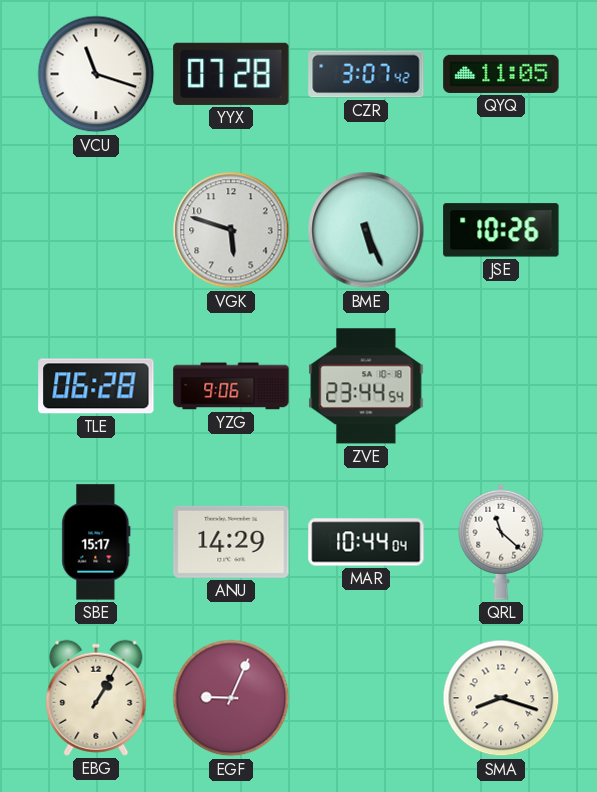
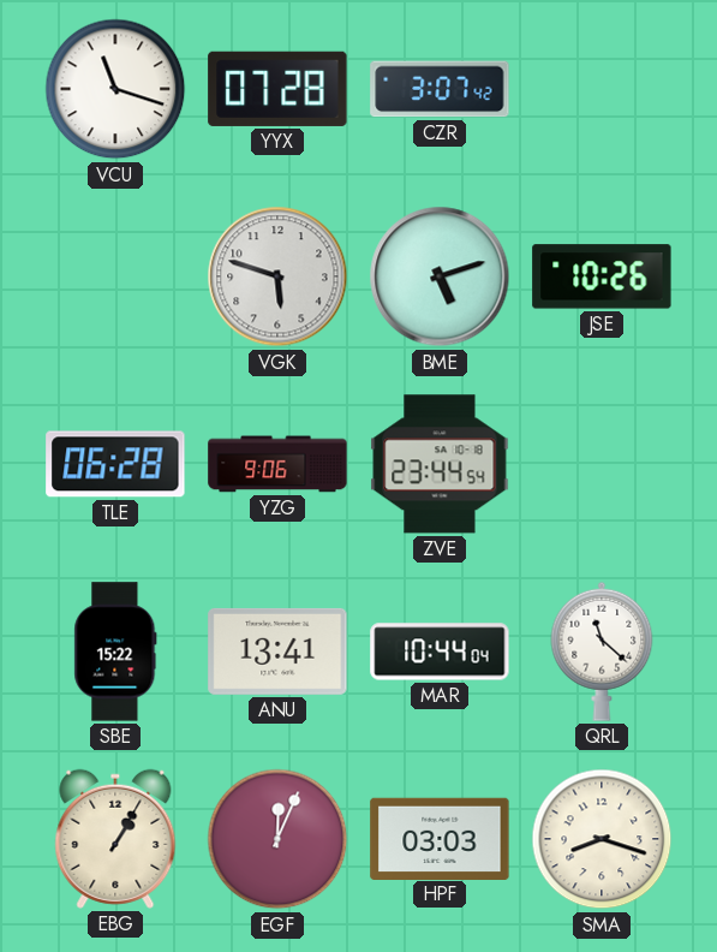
QYQ: 11:05 -> none (501, 74)
BME: 5:26 -> 5:12 (440, 276)
SBE: 15:17 -> 15:22 (115, 651)
ANU: 14:29 -> 13:41 (277, 651)
EGF: 9:04 -> 12:04 (277, 839)
HPF: none -> 03:03 (440, 838)
